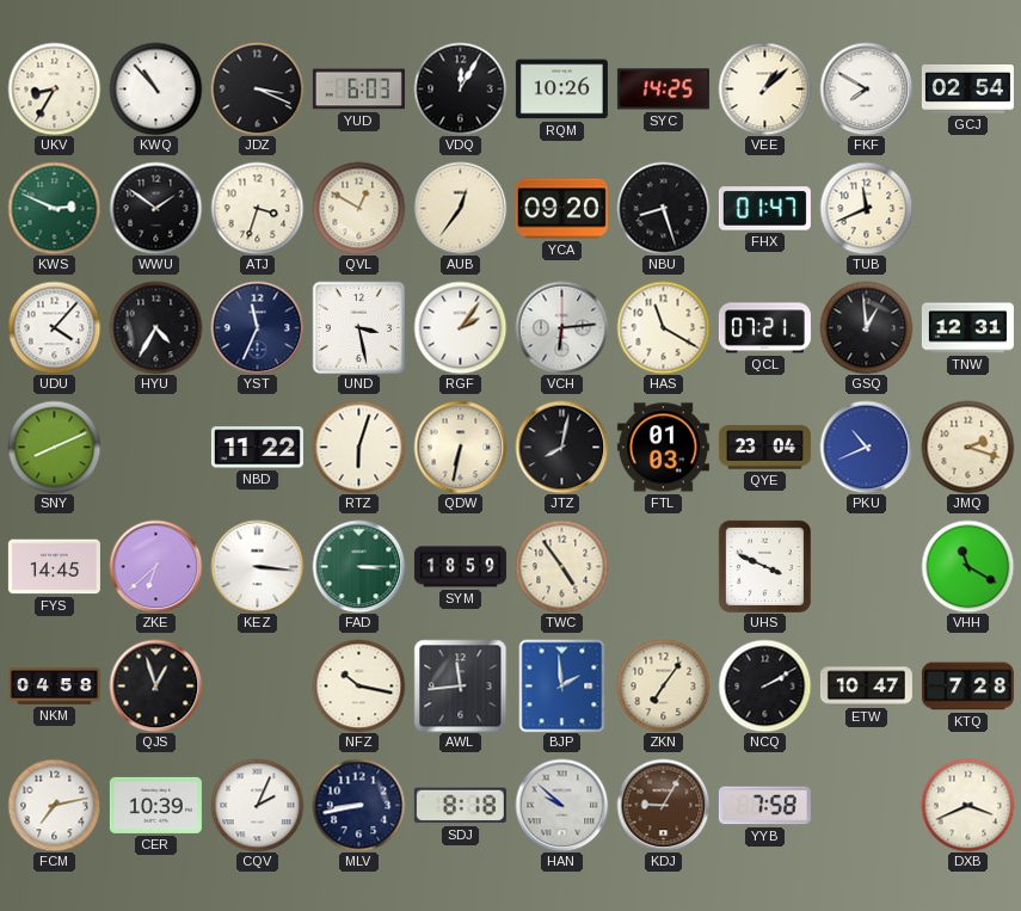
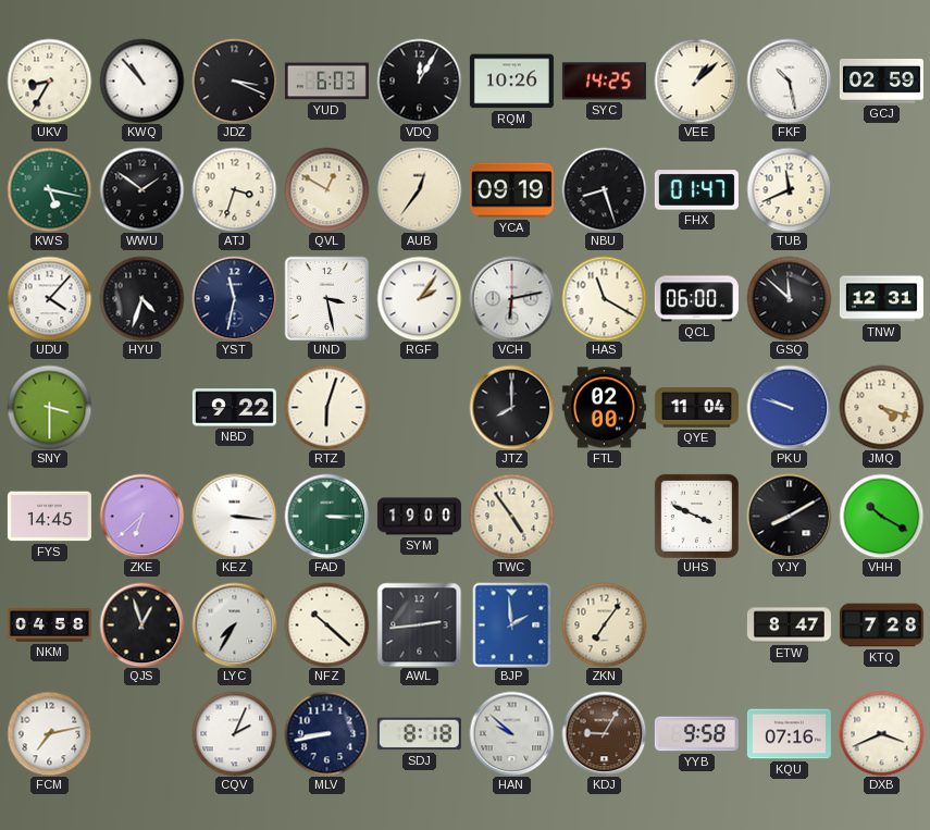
FKF: 7:50 -> 10:28 (789, 80)
GCJ: 02:54 -> 02:59 (881, 82)
KWS: 2:49 -> 5:17 (49, 189)
YCA: 09:20 -> 09:19 (511, 190)
HYU: 4:35 -> 4:33 (141, 298)
YST: 11:34 -> 11:32 (234, 298)
VCH: 6:14 -> 6:13 (511, 298)
QCL: 07:21 -> 06:00 (696, 299)
GSQ: 12:59 -> 11:52 (789, 298)
SNY: 8:11 -> 3:30 (49, 407)
NBD: 11:22 -> 9:22 (234, 408)
QDW: 6:32 -> none (460, 447)
JTZ: 8:02 -> 8:00 (511, 407)
FTL: 01:03 -> 02:00 (604, 408)
QYE: 23:04 -> 11:04 (696, 408)
PKU: 10:41 -> 9:48 (789, 407)
JMQ: 2:18 -> 4:18 (881, 407)
SYM: 18:59 -> 19:00 (419, 517)
YJY: none -> 8:10 (789, 516)
VHH: 11:20 -> 10:20 (881, 516)
LYC: none -> 7:35 (234, 624)
NFZ: 10:17 -> 10:22 (326, 624)
AWL: 11:44 -> 2:44 (419, 624)
NCQ: 2:10 -> none (764, 685)
ETW: 10:47 -> 8:47 (789, 625)
CER: 10:39 -> none (155, 805)
YYB: 7:58 -> 9:58 (696, 734)
KQU: none -> 07:16 (789, 734)
